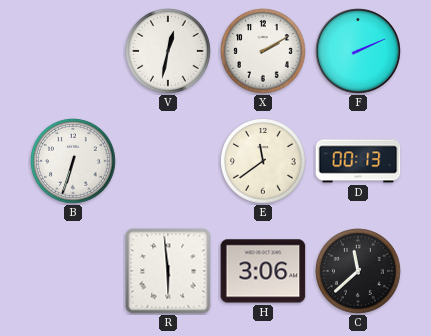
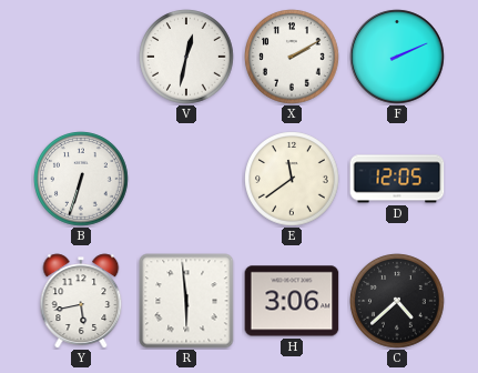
D: 00:13 -> 12:05 (397, 179)
Y: none -> 5:43 (81, 301)
C: 11:38 -> 4:38 (397, 301)
